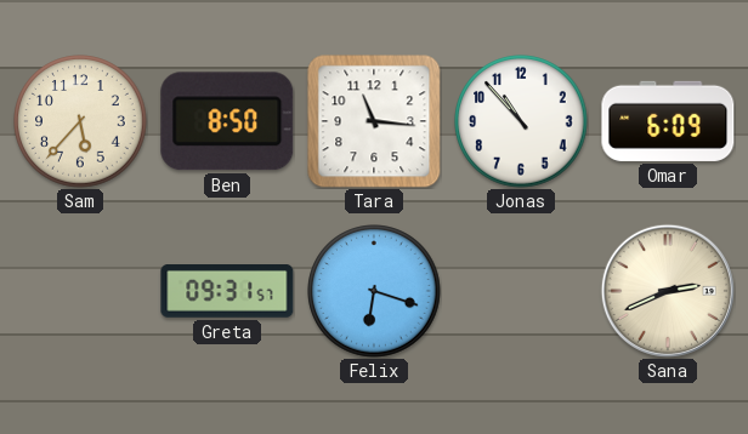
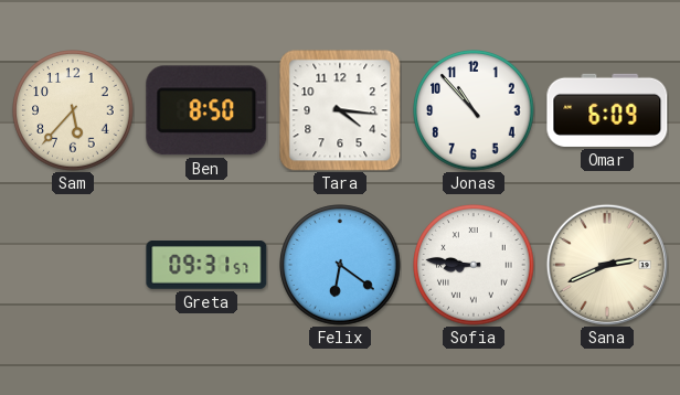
Tara: 11:16 -> 4:16 (340, 110)
Felix: 6:18 -> 6:21 (340, 265)
Sofia: none -> 8:46 (474, 265)
